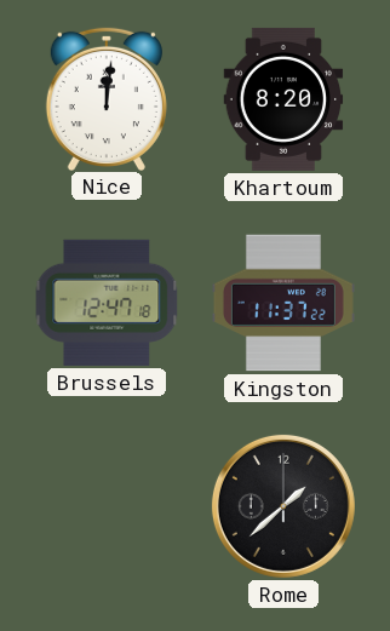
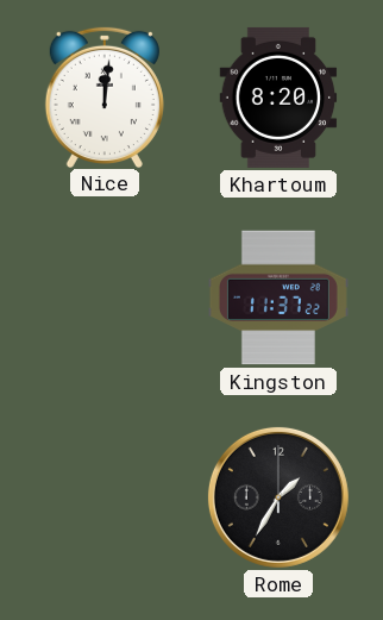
Brussels: 12:47 -> none (107, 303)
Rome: 1:38 -> 1:35 (278, 497)
